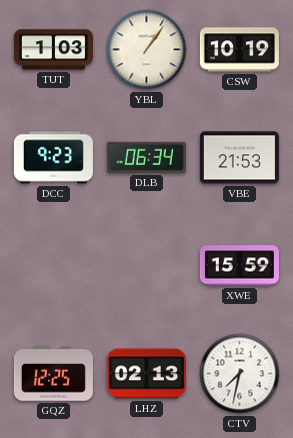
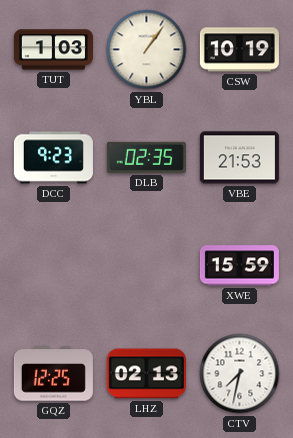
DLB: 06:34 -> 02:35 (146, 157)
